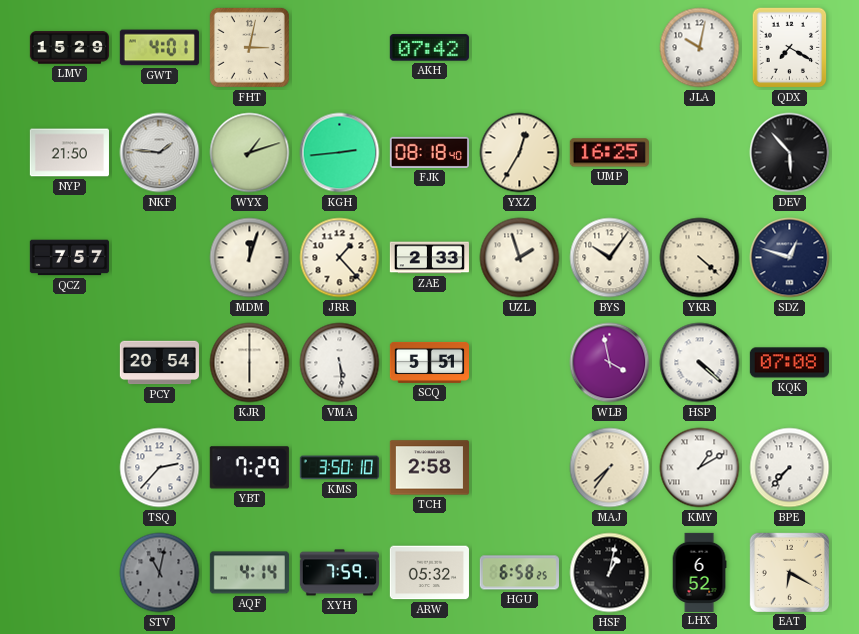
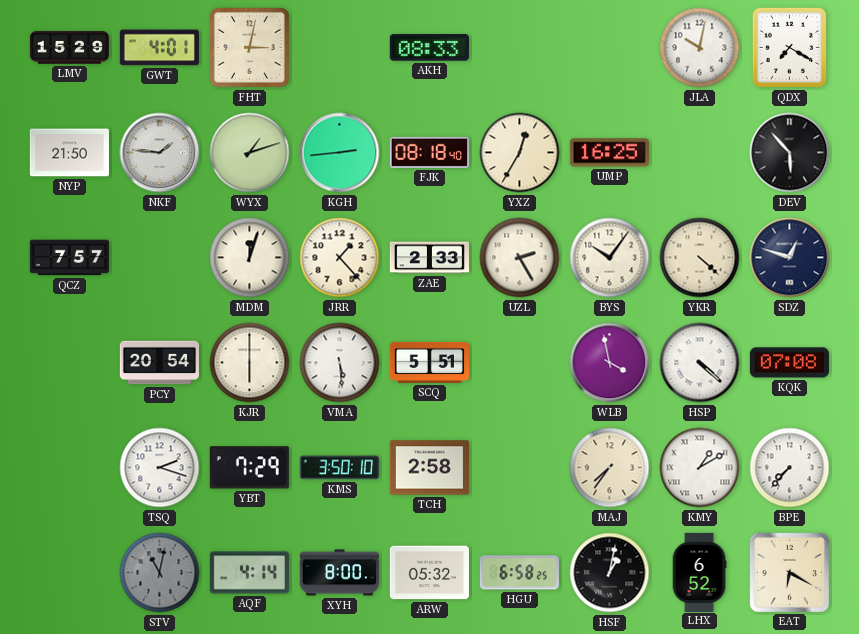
AKH: 07:42 -> 08:33 (429, 48)
UZL: 1:57 -> 2:25 (520, 258)
TSQ: 2:37 -> 2:18 (160, 468)
XYH: 7:59 -> 8:00 (339, 573)
